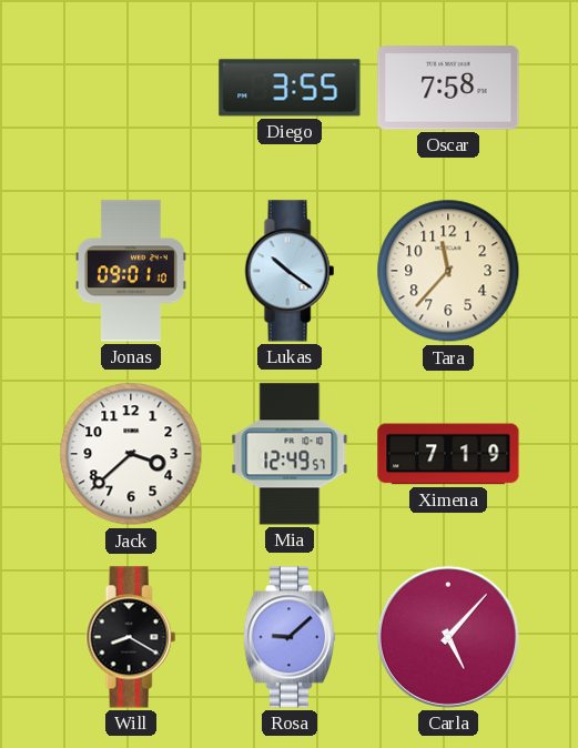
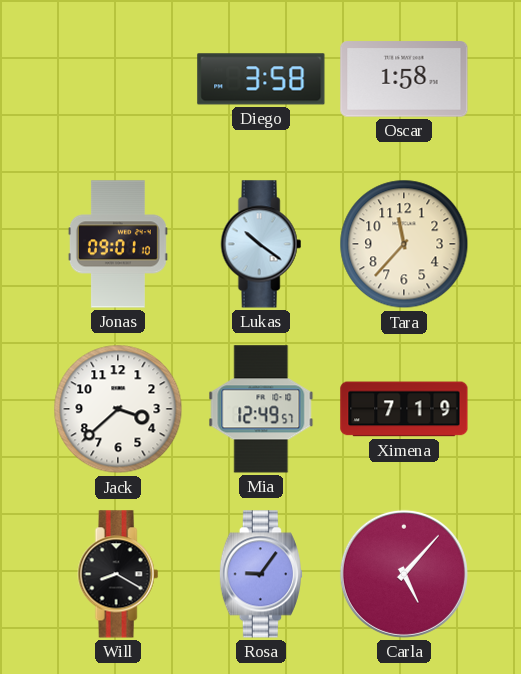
Diego: 3:55 -> 3:58 (261, 79)
Oscar: 7:58 -> 1:58 (404, 79)
Rosa: 9:08 -> 9:06 (261, 574)
